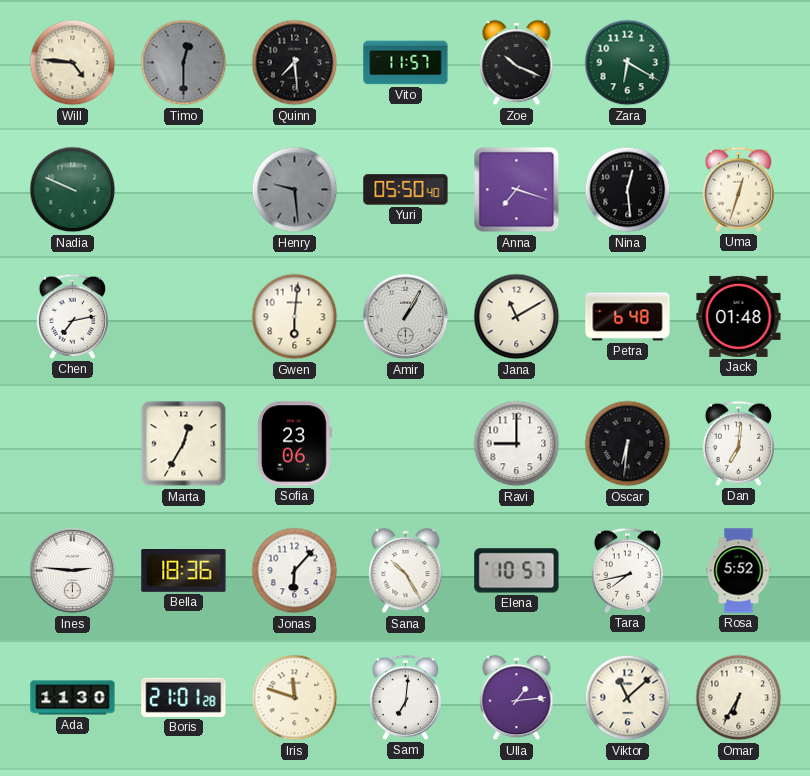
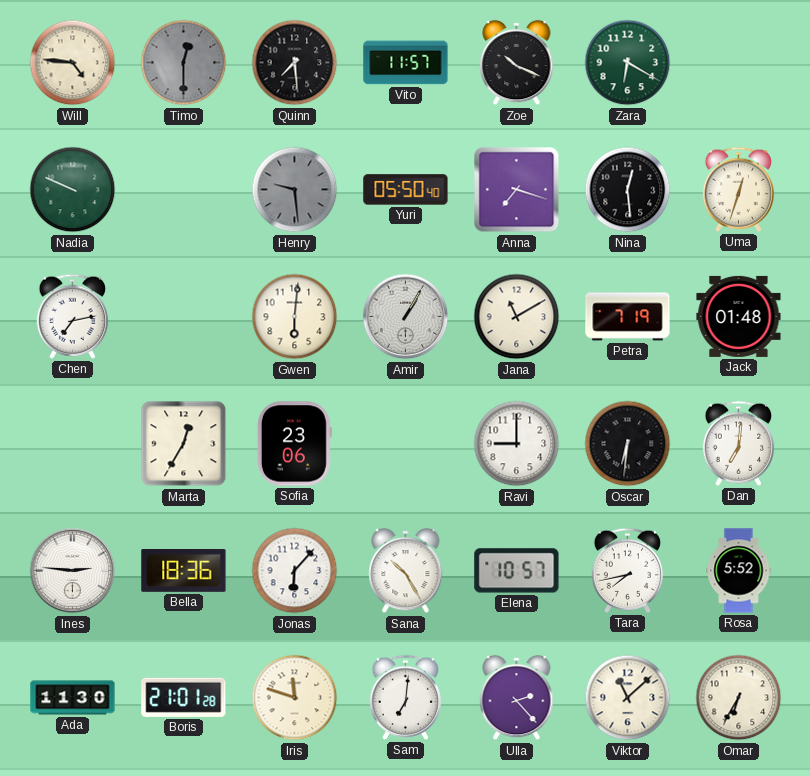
Petra: 6:48 -> 7:19 (628, 317)
Ulla: 1:14 -> 2:23 (517, 698)
